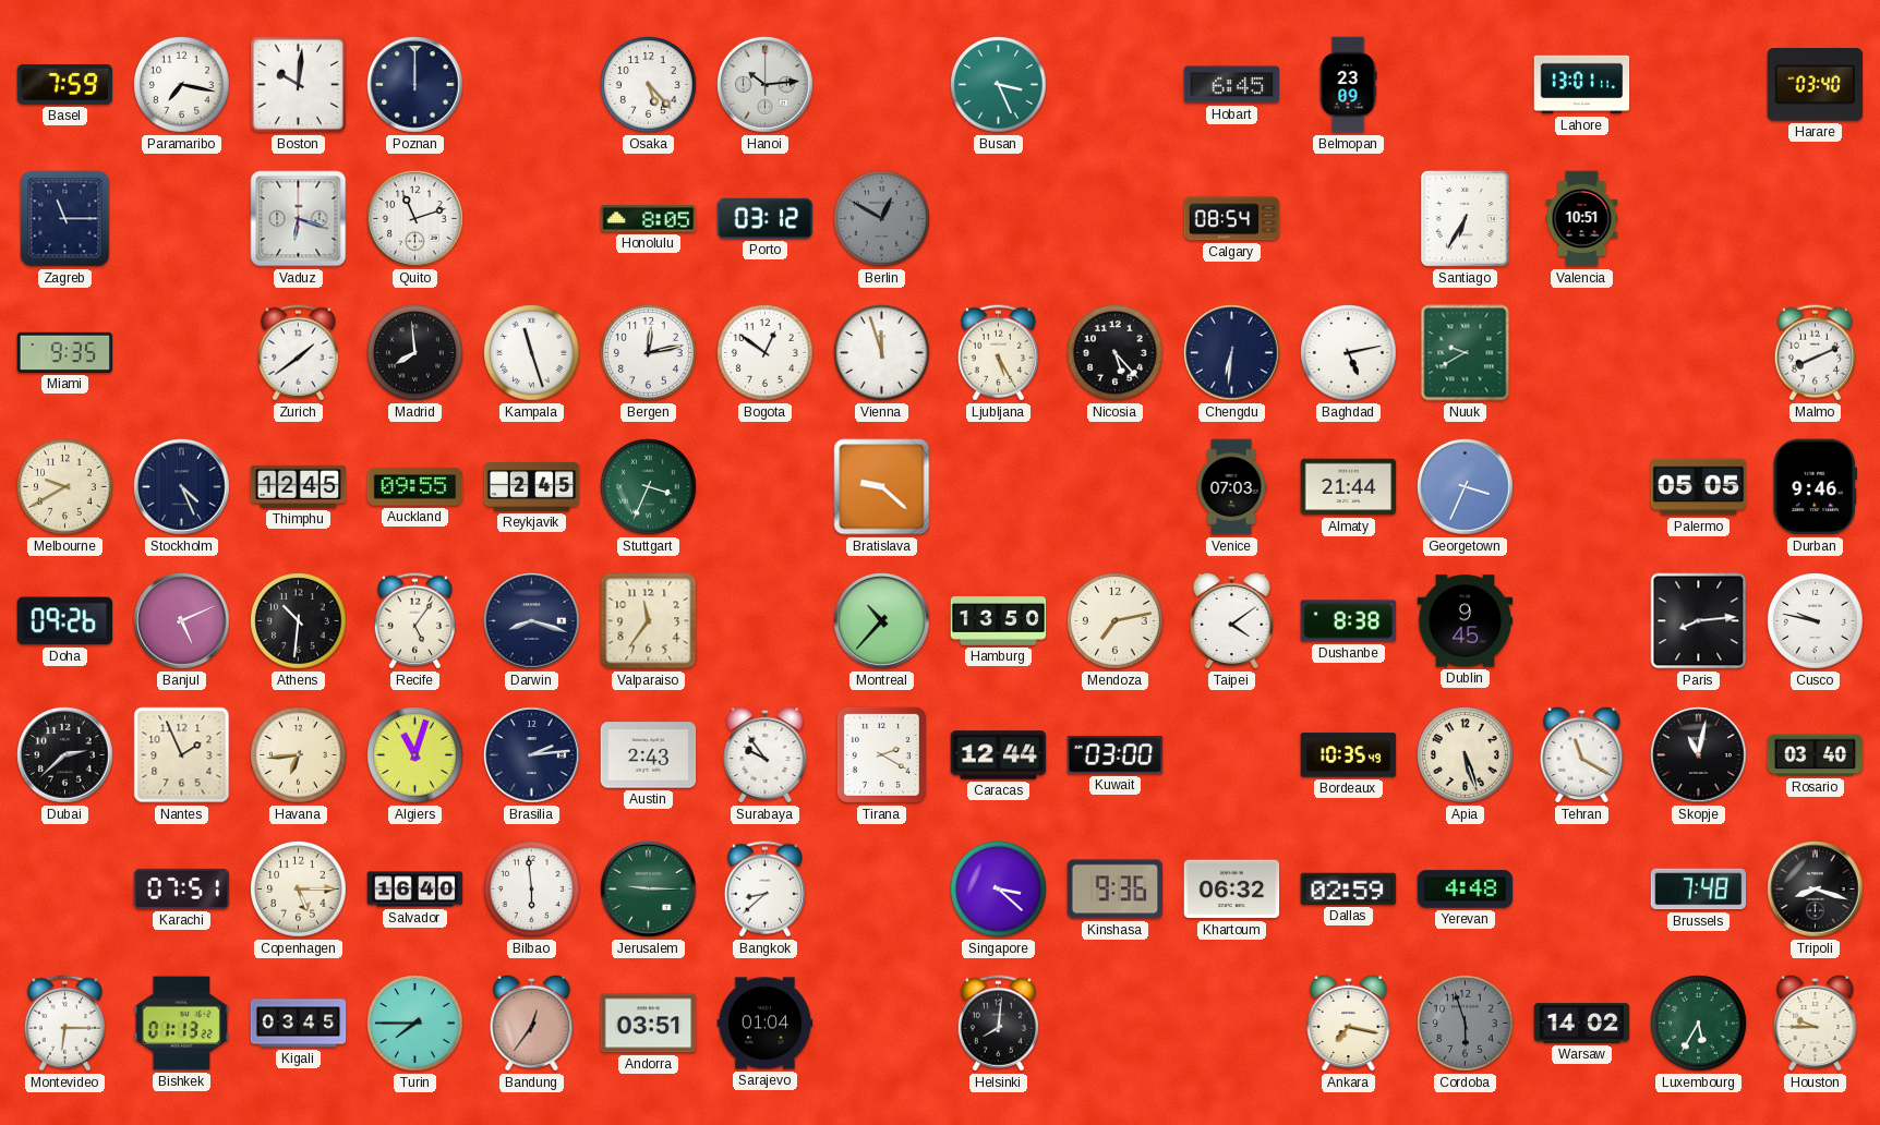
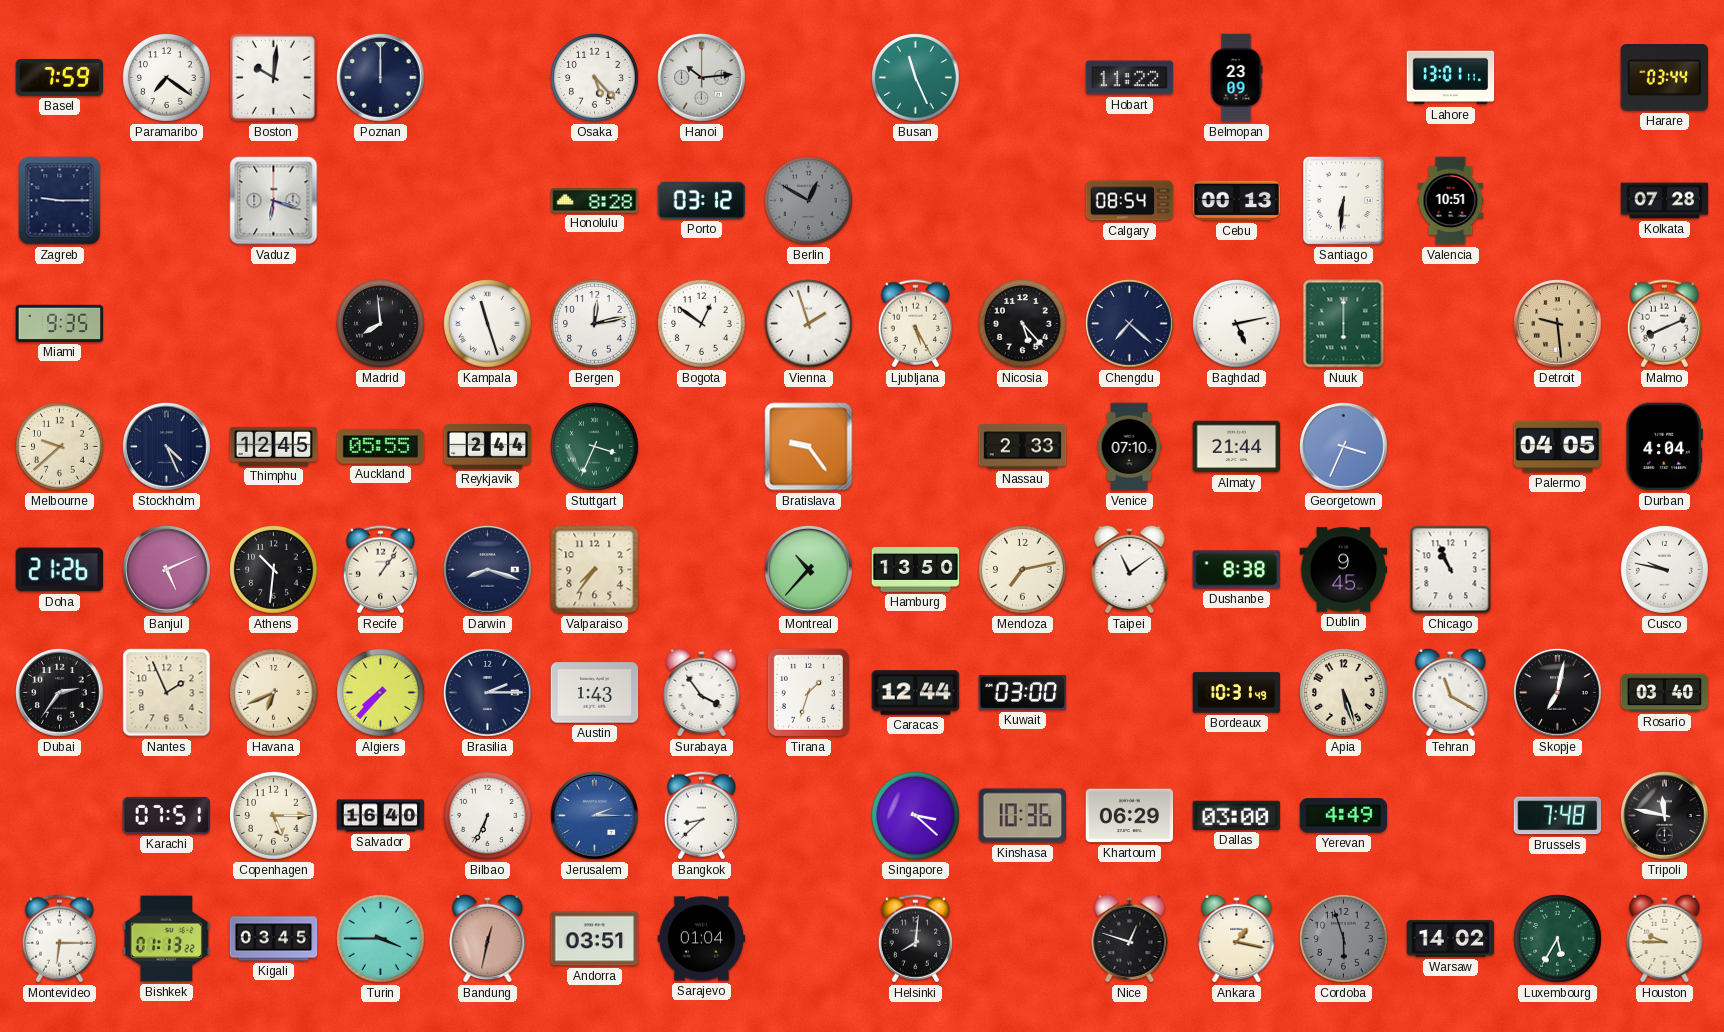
Paramaribo: 7:17 -> 7:21 (167, 78)
Busan: 3:26 -> 11:26 (916, 78)
Hobart: 6:45 -> 11:22 (1130, 78)
Harare: 03:40 -> 03:44 (1665, 78)
Zagreb: 11:15 -> 9:15 (60, 201)
Quito: 11:12 -> none (415, 219)
Honolulu: 8:05 -> 8:28 (595, 201)
Cebu: none -> 00:13 (1237, 201)
Santiago: 6:35 -> 6:31 (1344, 201)
Kolkata: none -> 07:28 (1665, 201)
Zurich: 1:39 -> none (298, 353)
Vienna: 11:57 -> 1:57 (809, 324)
Chengdu: 6:31 -> 7:22 (1130, 324)
Nuuk: 9:40 -> 6:00 (1344, 324)
Detroit: none -> 9:29 (1558, 324)
Melbourne: 9:40 -> 9:38 (60, 447)
Auckland: 09:55 -> 05:55 (381, 447)
Reykjavik: 2:45 -> 2:44 (488, 447)
Bratislava: 9:22 -> 9:24 (809, 447)
Nassau: none -> 2:33 (1023, 447)
Venice: 07:03 -> 07:10 (1129, 447)
Palermo: 05:05 -> 04:05 (1558, 447)
Durban: 9:46 -> 4:04 (1664, 447)
Doha: 09:26 -> 21:26 (60, 570)
Recife: 5:06 -> 1:06 (380, 570)
Valparaiso: 11:36 -> 7:36 (595, 570)
Taipei: 4:09 -> 11:09 (1130, 569)
Chicago: none -> 10:56 (1451, 570)
Paris: 8:14 -> none (1699, 621)
Dubai: 2:38 -> 2:36 (60, 693)
Havana: 6:44 -> 6:41 (274, 693)
Algiers: 11:03 -> 7:37 (381, 693)
Brasilia: 2:14 -> 2:15 (488, 693)
Austin: 2:43 -> 1:43 (595, 693)
Surabaya: 9:54 -> 3:54 (702, 692)
Tirana: 2:20 -> 1:33 (808, 692)
Bordeaux: 10:35 -> 10:31 (1237, 693)
Skopje: 11:02 -> 7:02 (1558, 693)
Bilbao: 5:59 -> 6:34 (488, 816)
Jerusalem: 9:15 -> 2:15 (595, 816)
Jerusalem dial: green -> blue (595, 816)
Kinshasa: 9:36 -> 10:36 (1023, 816)
Khartoum: 06:32 -> 06:29 (1130, 816)
Dallas: 02:59 -> 03:00 (1237, 815)
Yerevan: 4:48 -> 4:49 (1344, 816)
Tripoli: 8:18 -> 11:47 (1665, 816)
Turin: 7:45 -> 3:45 (381, 939)
Bandung: 12:36 -> 12:32 (488, 938)
Nice: none -> 12:48 (1130, 938)
Ankara: 7:17 -> 1:17 (1237, 938)
